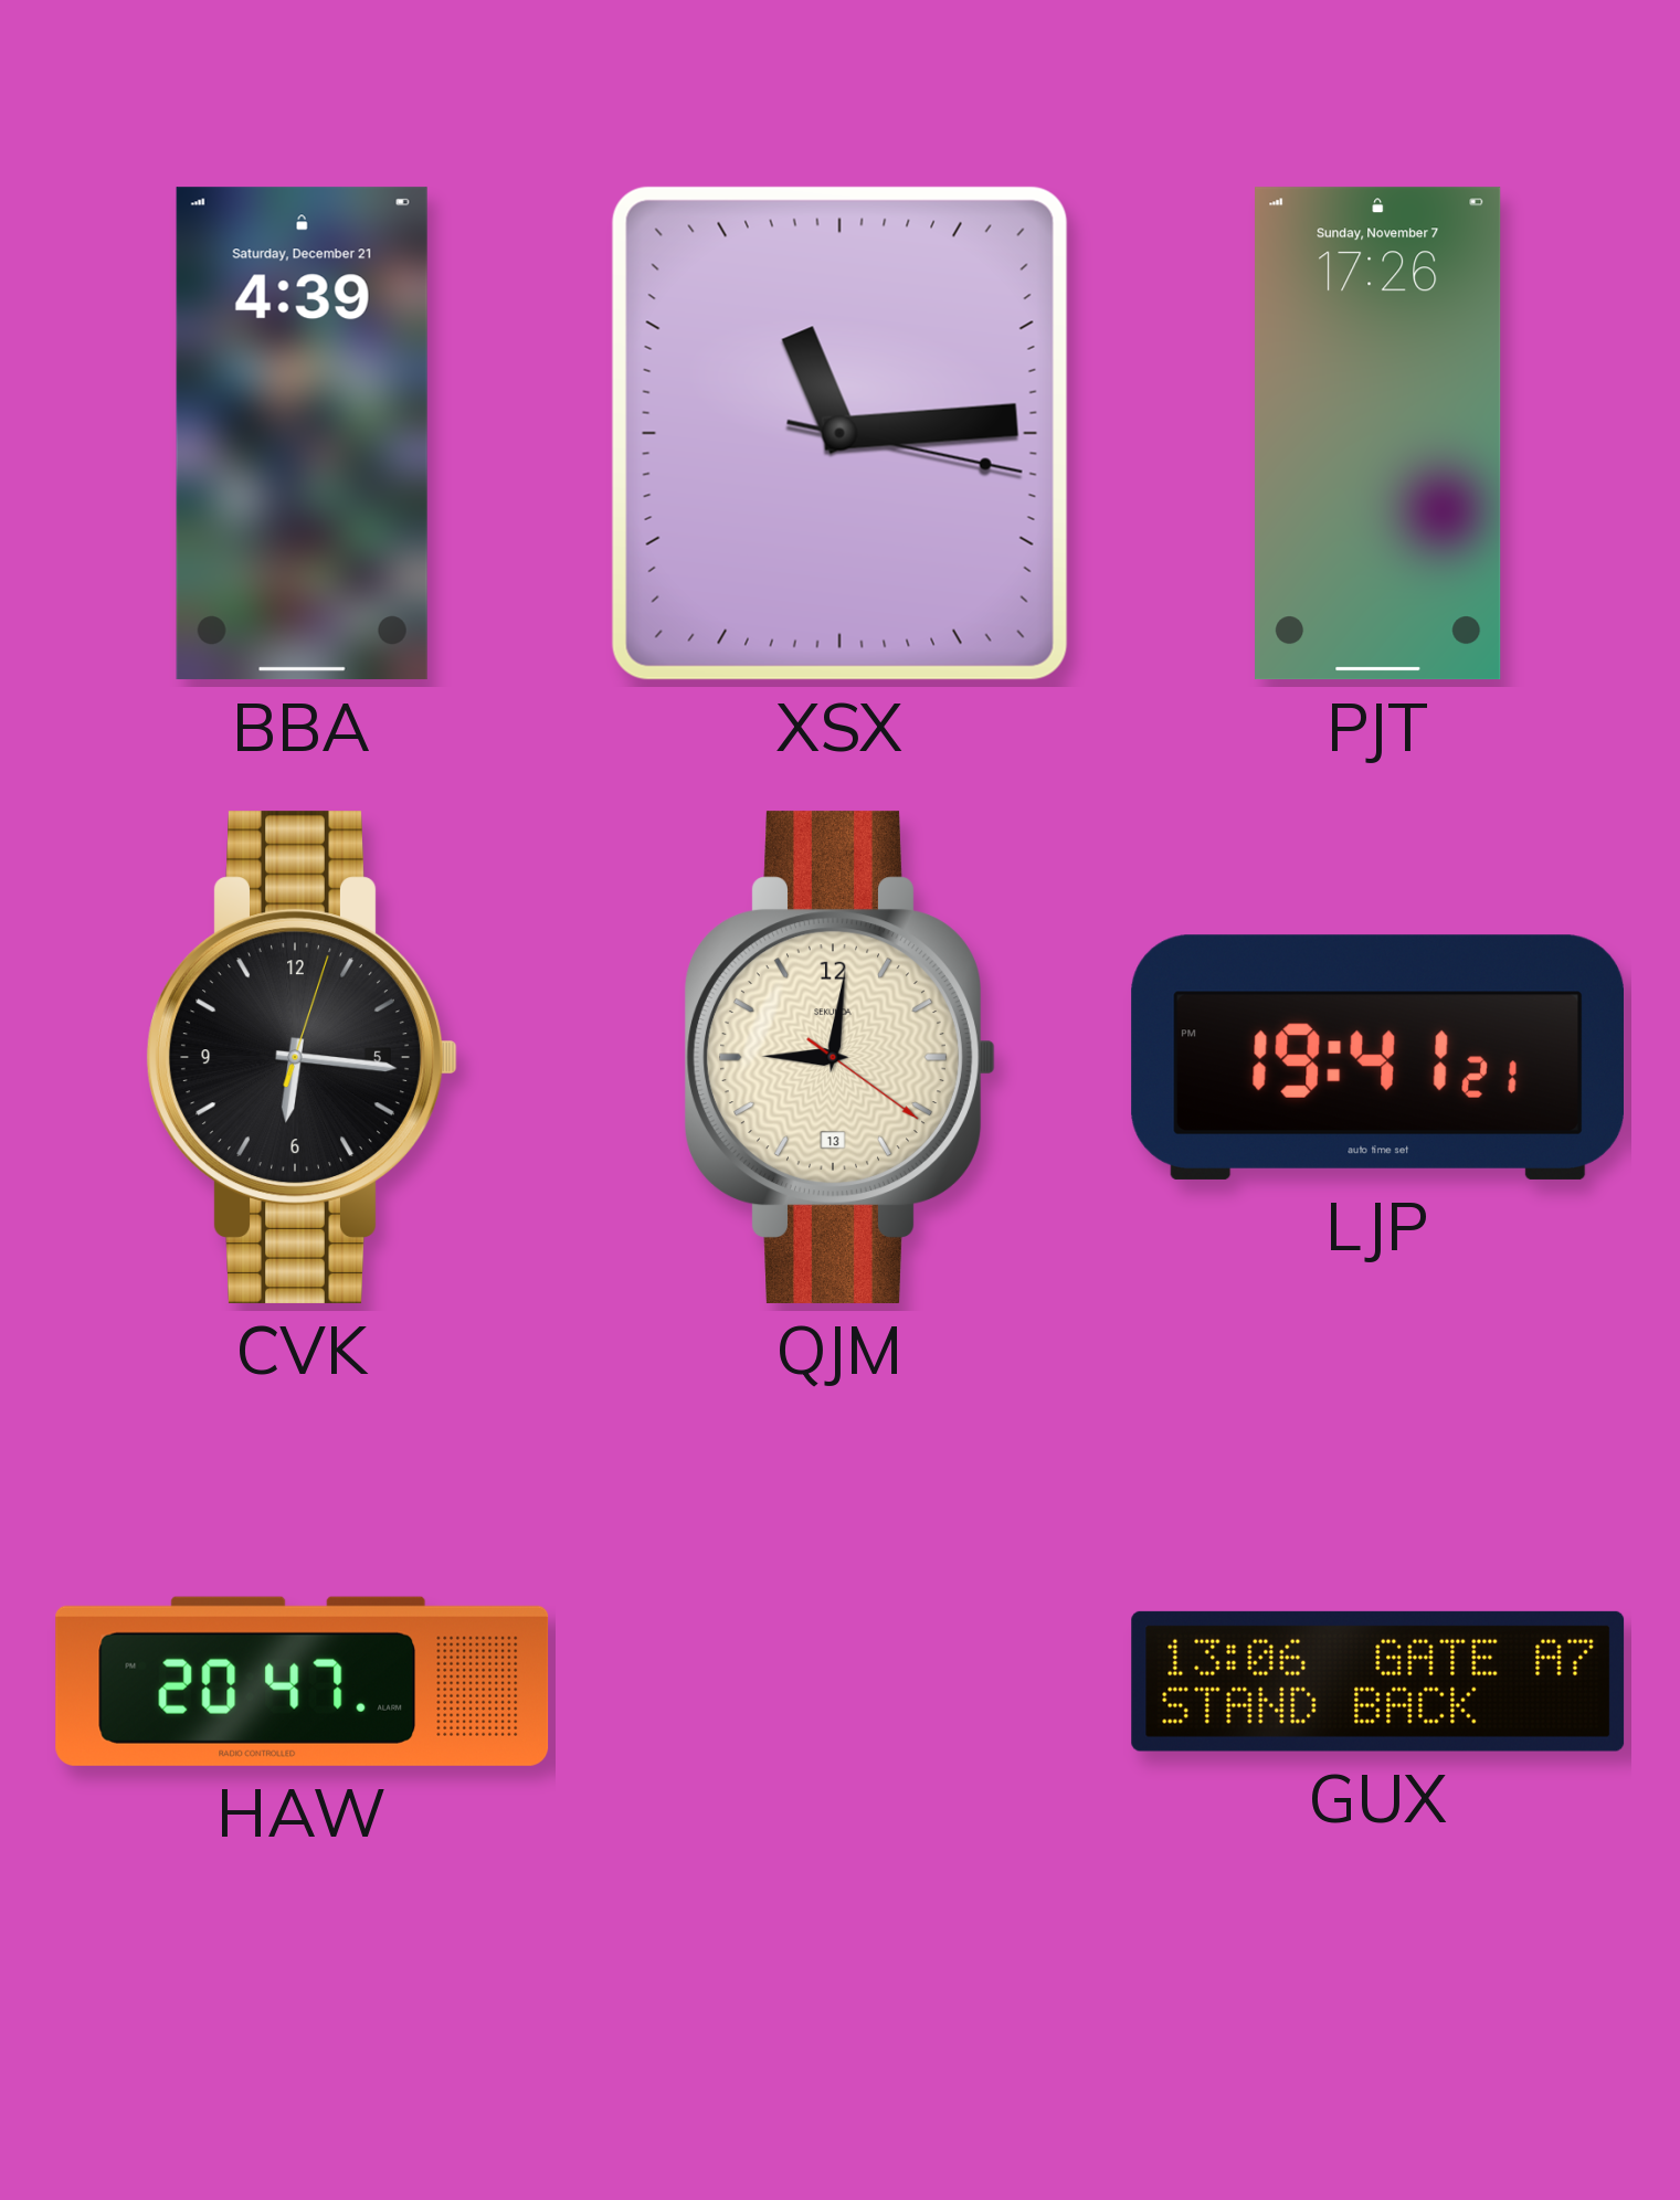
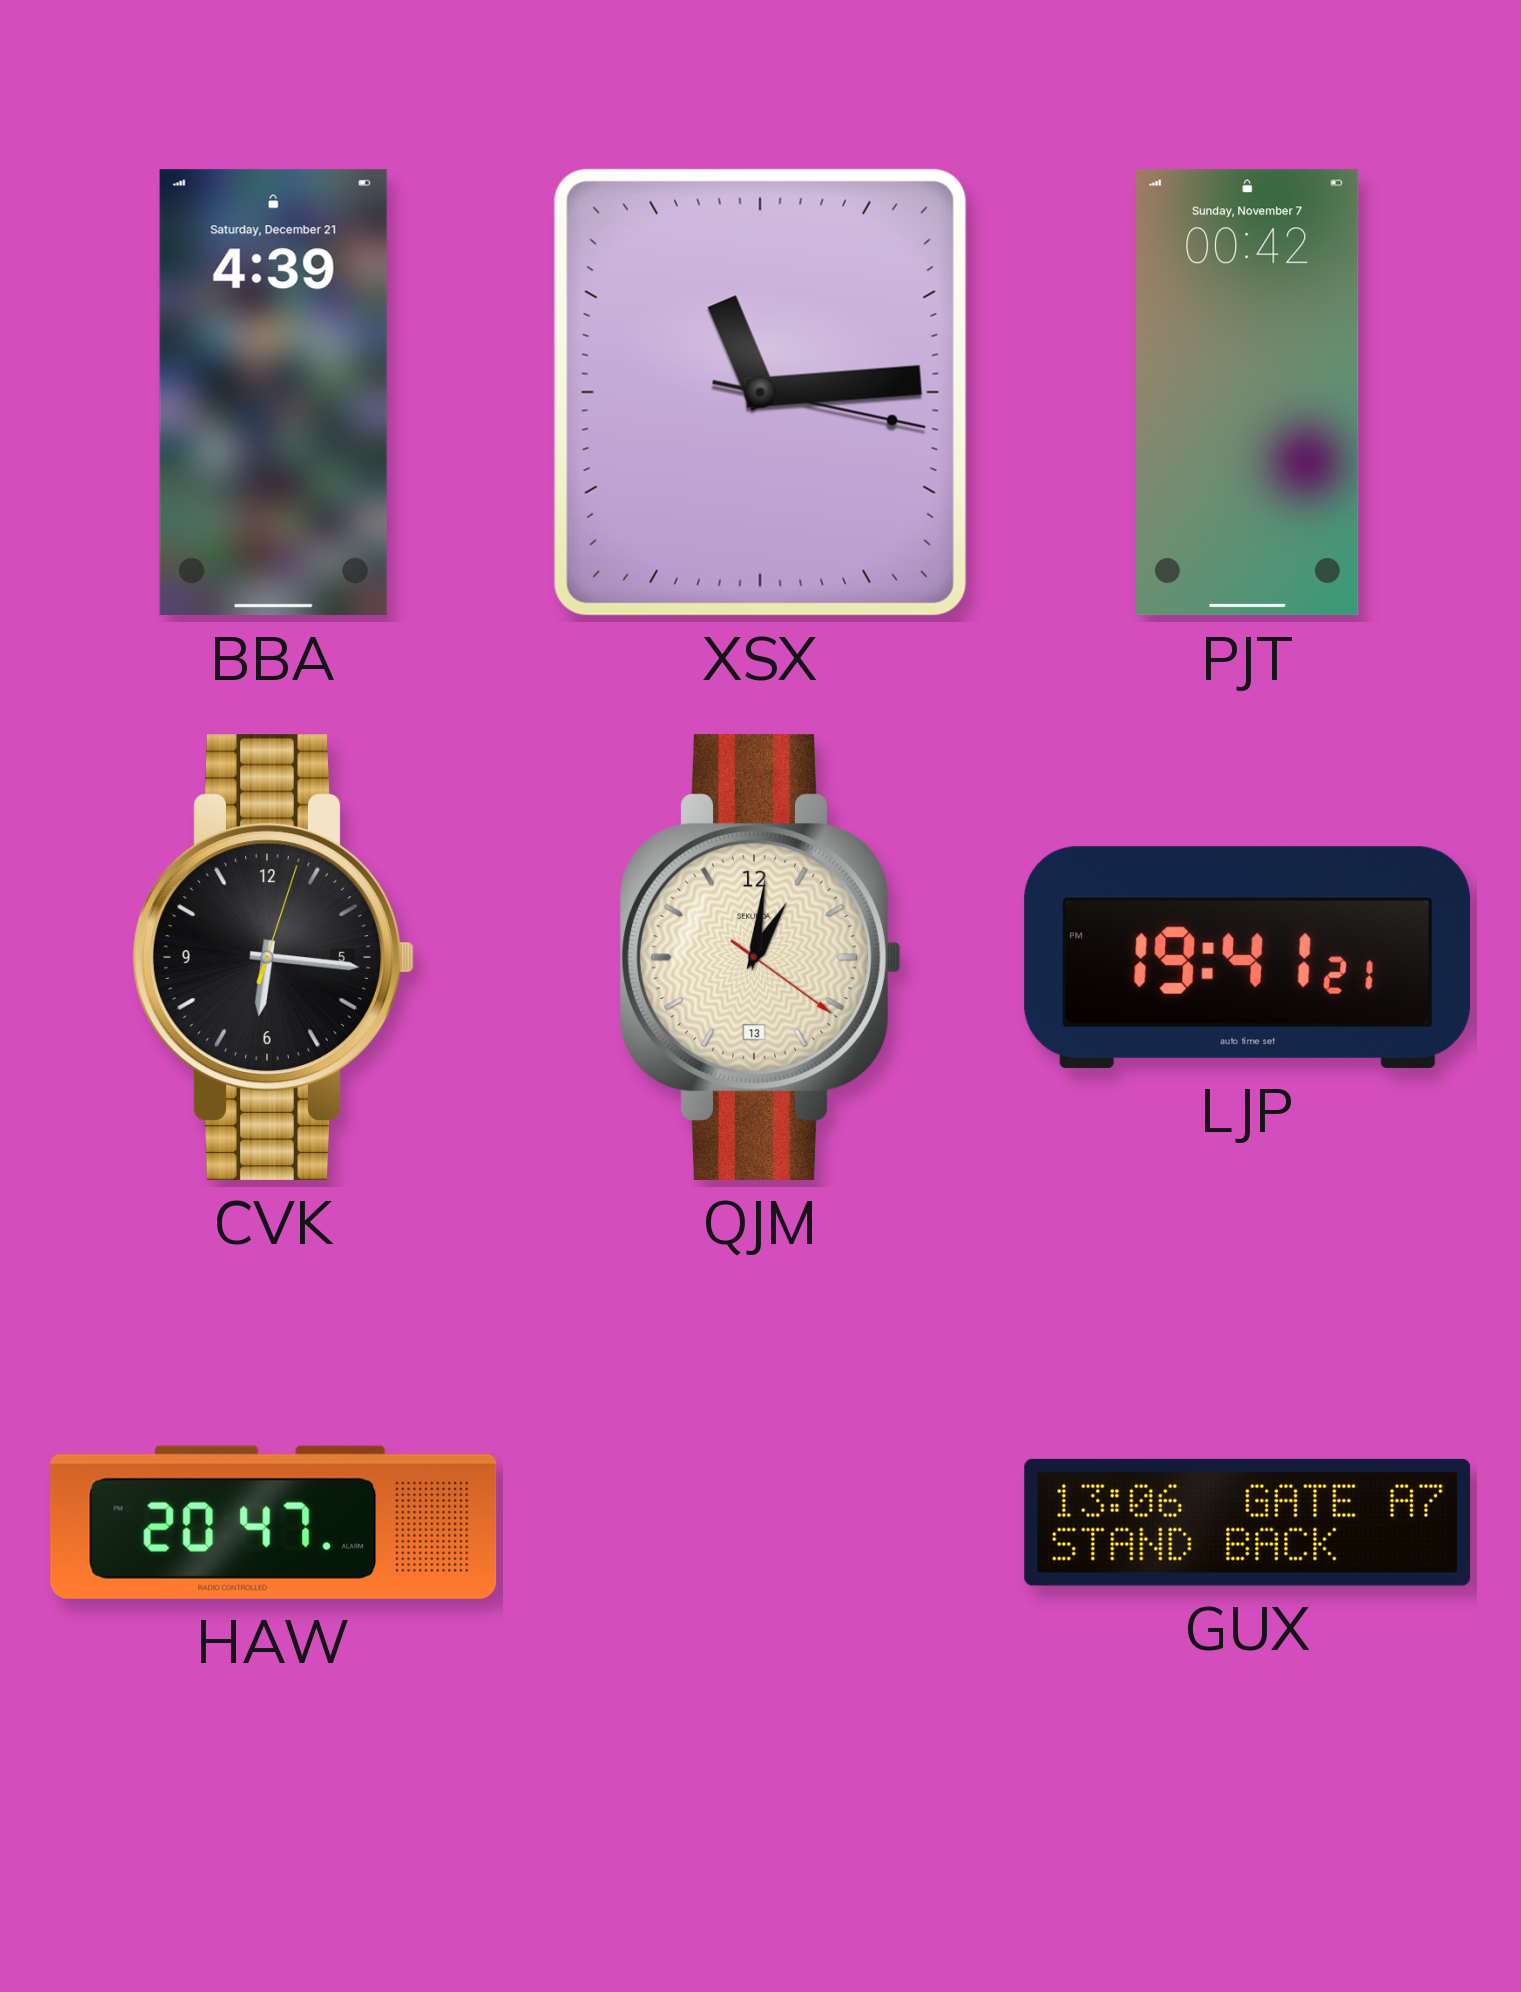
PJT: 17:26 -> 00:42 (1248, 393)
QJM: 9:01 -> 1:01 (760, 957)
